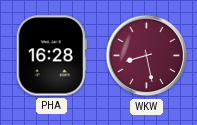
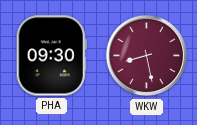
PHA: 16:28 -> 09:30 (51, 56)
